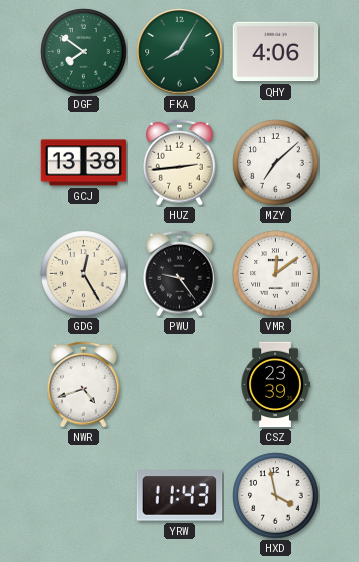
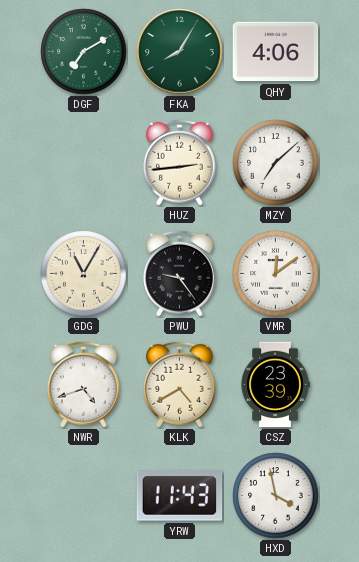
DGF: 7:51 -> 7:10 (84, 52)
GCJ: 13:38 -> none (84, 163)
GDG: 12:25 -> 11:05 (84, 274)
KLK: none -> 4:40 (180, 384)
